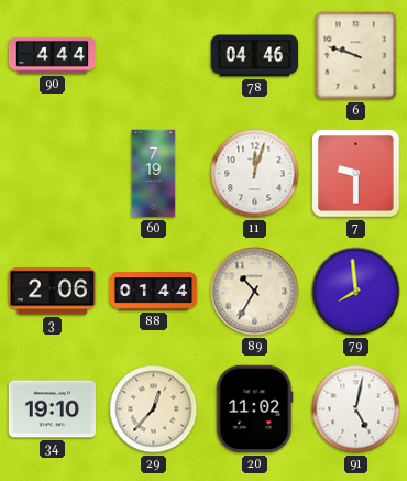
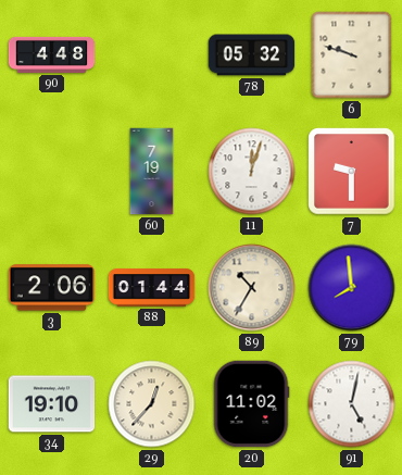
90: 4:44 -> 4:48 (52, 54)
78: 04:46 -> 05:32 (252, 55)
